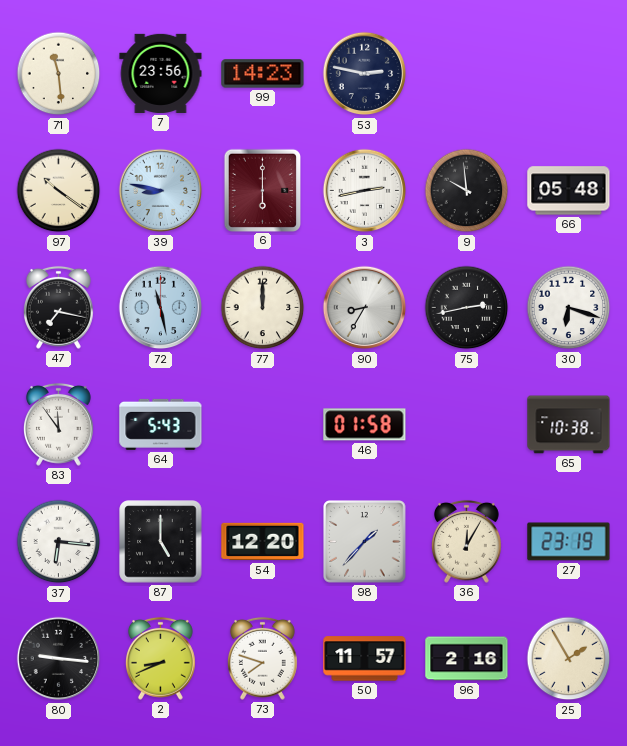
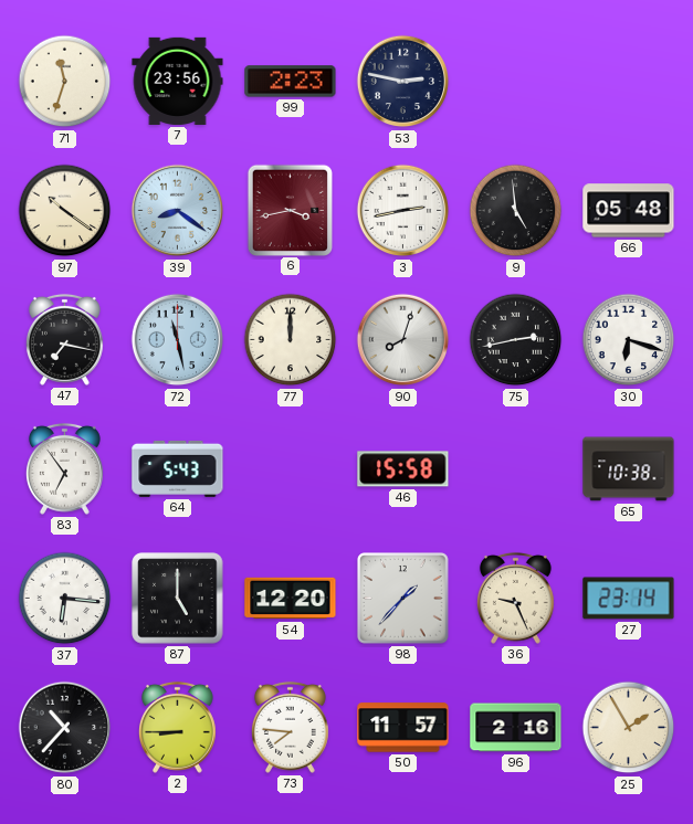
71: 11:29 -> 11:33 (65, 82)
99: 14:23 -> 2:23 (291, 82)
39: 8:47 -> 8:21 (178, 211)
6: 6:00 -> 3:43 (290, 210)
9: 9:59 -> 4:59 (516, 211)
90: 8:35 -> 8:03 (403, 340)
83: 11:54 -> 6:54 (64, 468)
46: 01:58 -> 15:58 (403, 469)
36: 12:05 -> 9:26 (515, 598)
27: 23:19 -> 23:14 (629, 599)
80: 9:16 -> 10:37 (65, 728)
2: 8:41 -> 8:45 (177, 727)
73: 7:48 -> 7:46 (290, 727)
